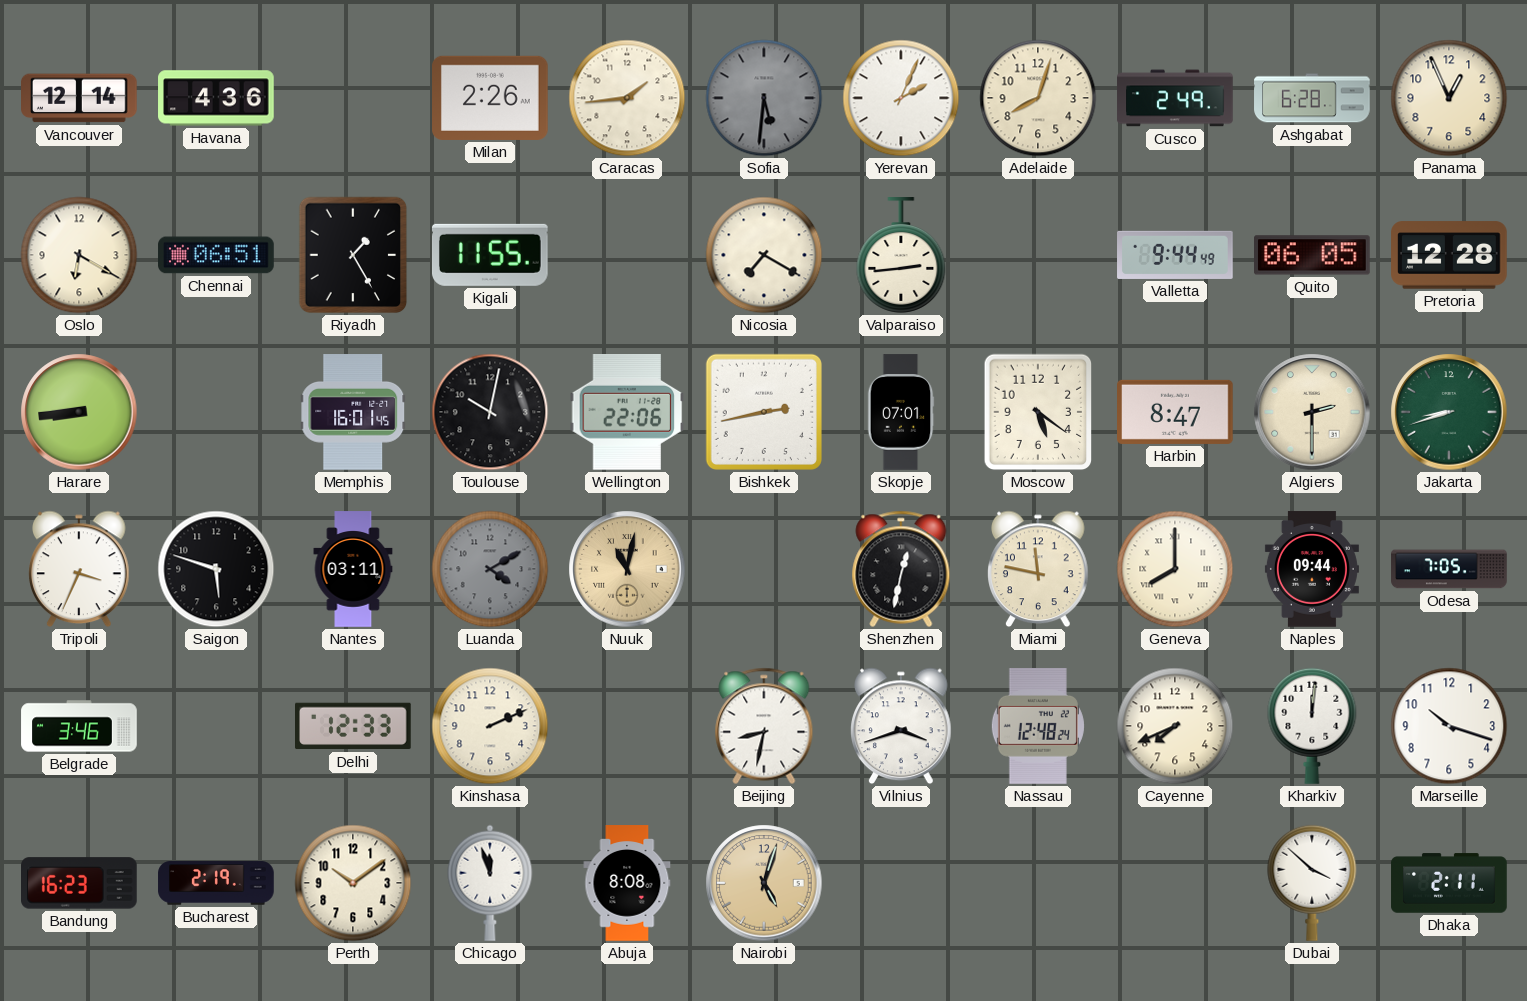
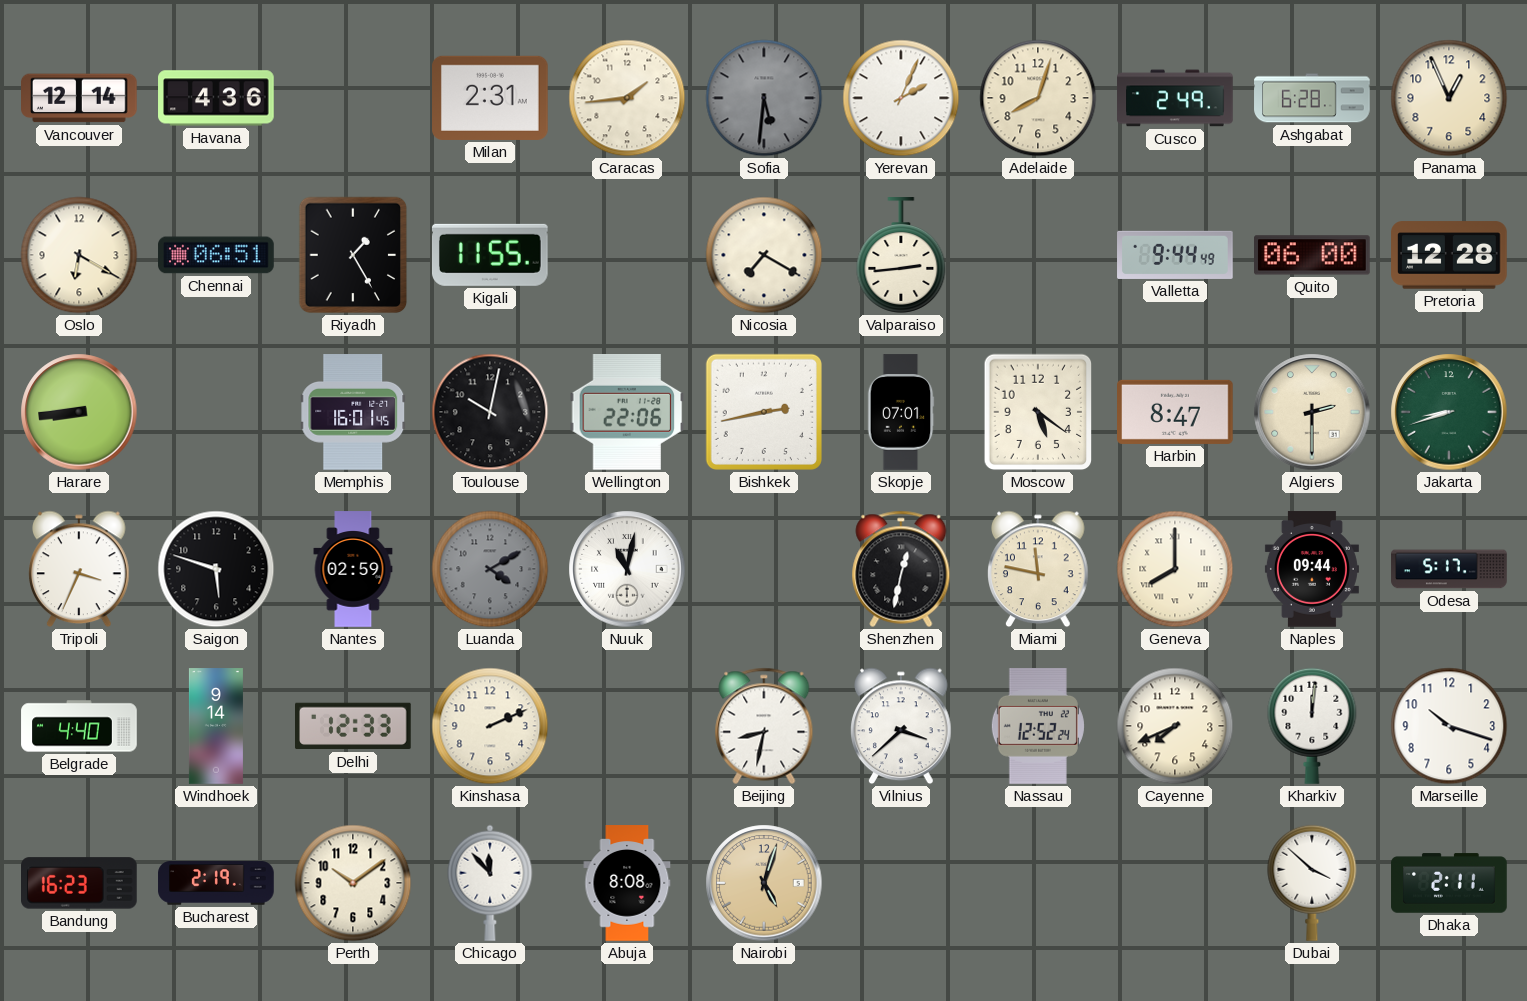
Milan: 2:26 -> 2:31 (491, 98)
Quito: 06:05 -> 06:00 (1313, 255)
Nantes: 03:11 -> 02:59 (353, 569)
Nuuk dial: champagne -> white (627, 569)
Odesa: 7:05 -> 5:17 (1449, 569)
Belgrade: 3:46 -> 4:40 (79, 726)
Windhoek: none -> 9:14 (216, 726)
Vilnius: 3:42 -> 3:38 (902, 726)
Nassau: 12:48 -> 12:52 (1038, 726)
Chicago: 11:57 -> 11:53 (490, 883)
